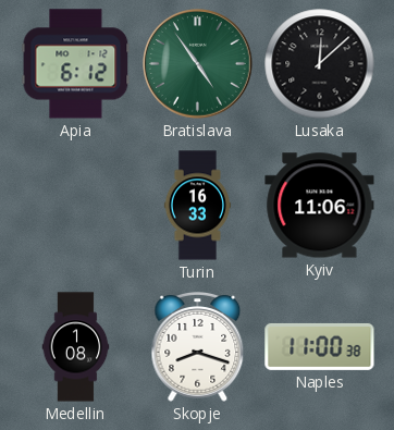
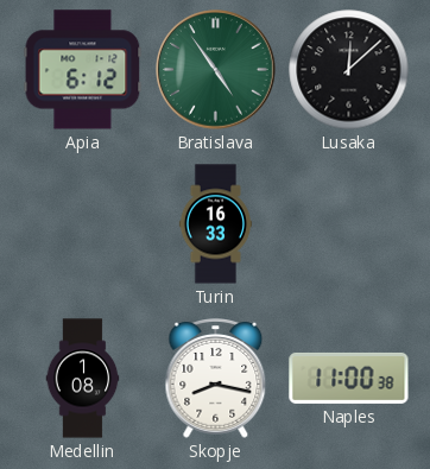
Kyiv: 11:06 -> none (320, 206)
Skopje: 8:18 -> 8:17 (216, 379)
